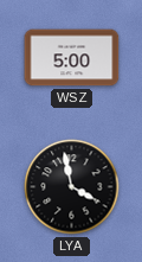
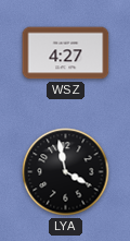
WSZ: 5:00 -> 4:27 (66, 53)
